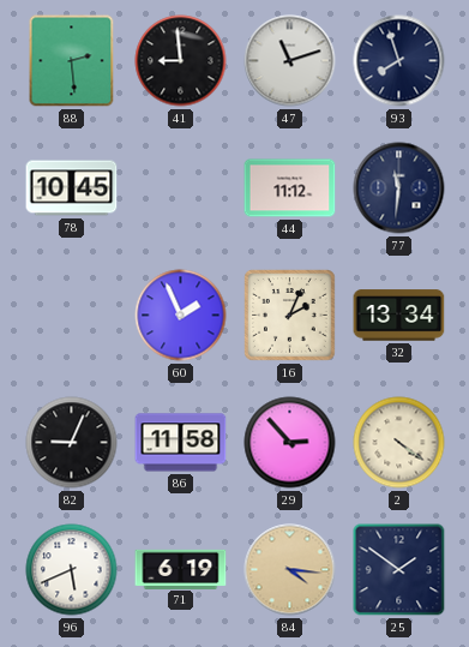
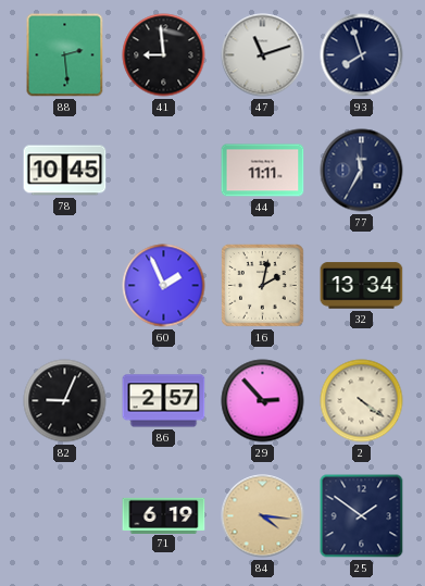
44: 11:12 -> 11:11 (263, 171)
77: 11:31 -> 11:35 (362, 171)
16: 2:04 -> 2:02 (263, 286)
86: 11:58 -> 2:57 (164, 401)
96: 5:41 -> none (72, 570)
